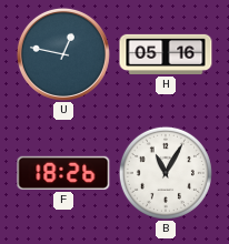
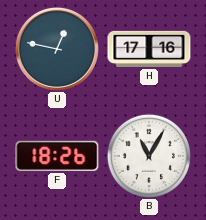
H: 05:16 -> 17:16 (149, 49)
